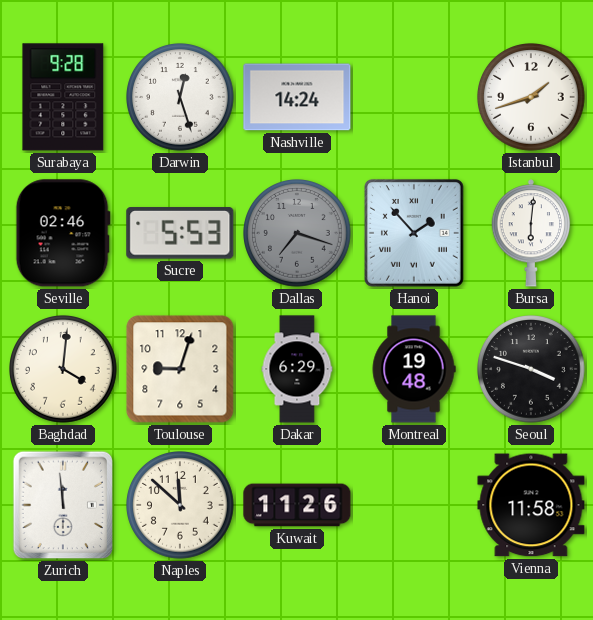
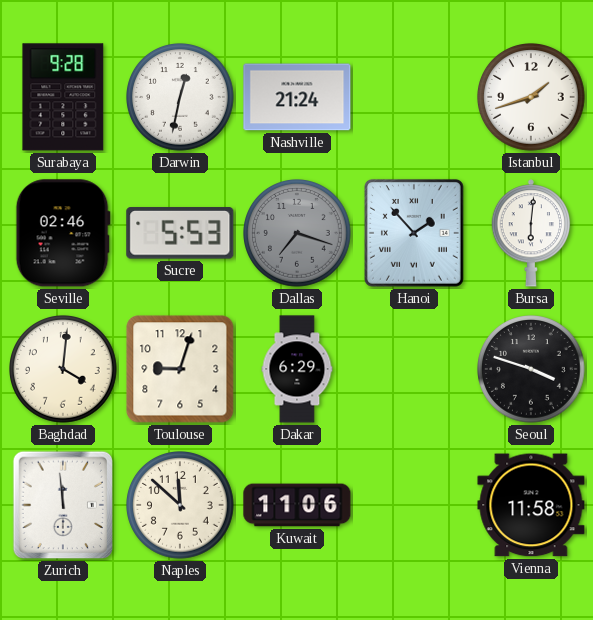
Darwin: 12:27 -> 12:32 (181, 98)
Nashville: 14:24 -> 21:24 (297, 97)
Montreal: 19:48 -> none (414, 369)
Kuwait: 11:26 -> 11:06 (297, 505)
